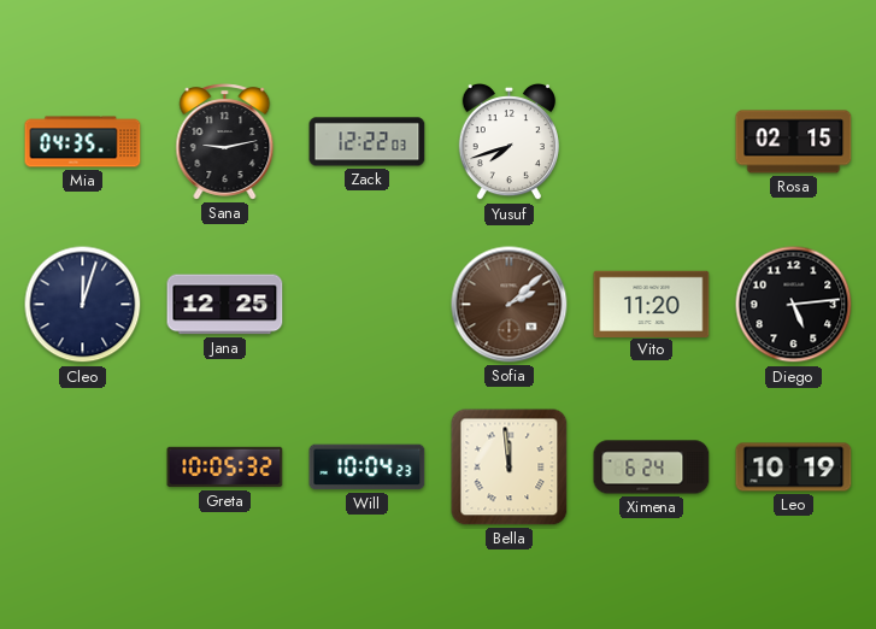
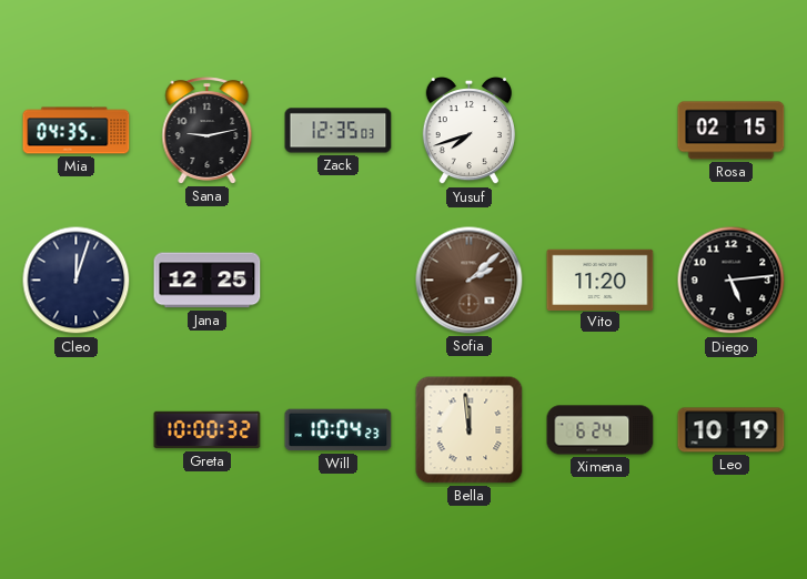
Zack: 12:22 -> 12:35 (339, 131)
Greta: 10:05 -> 10:00 (208, 430)
